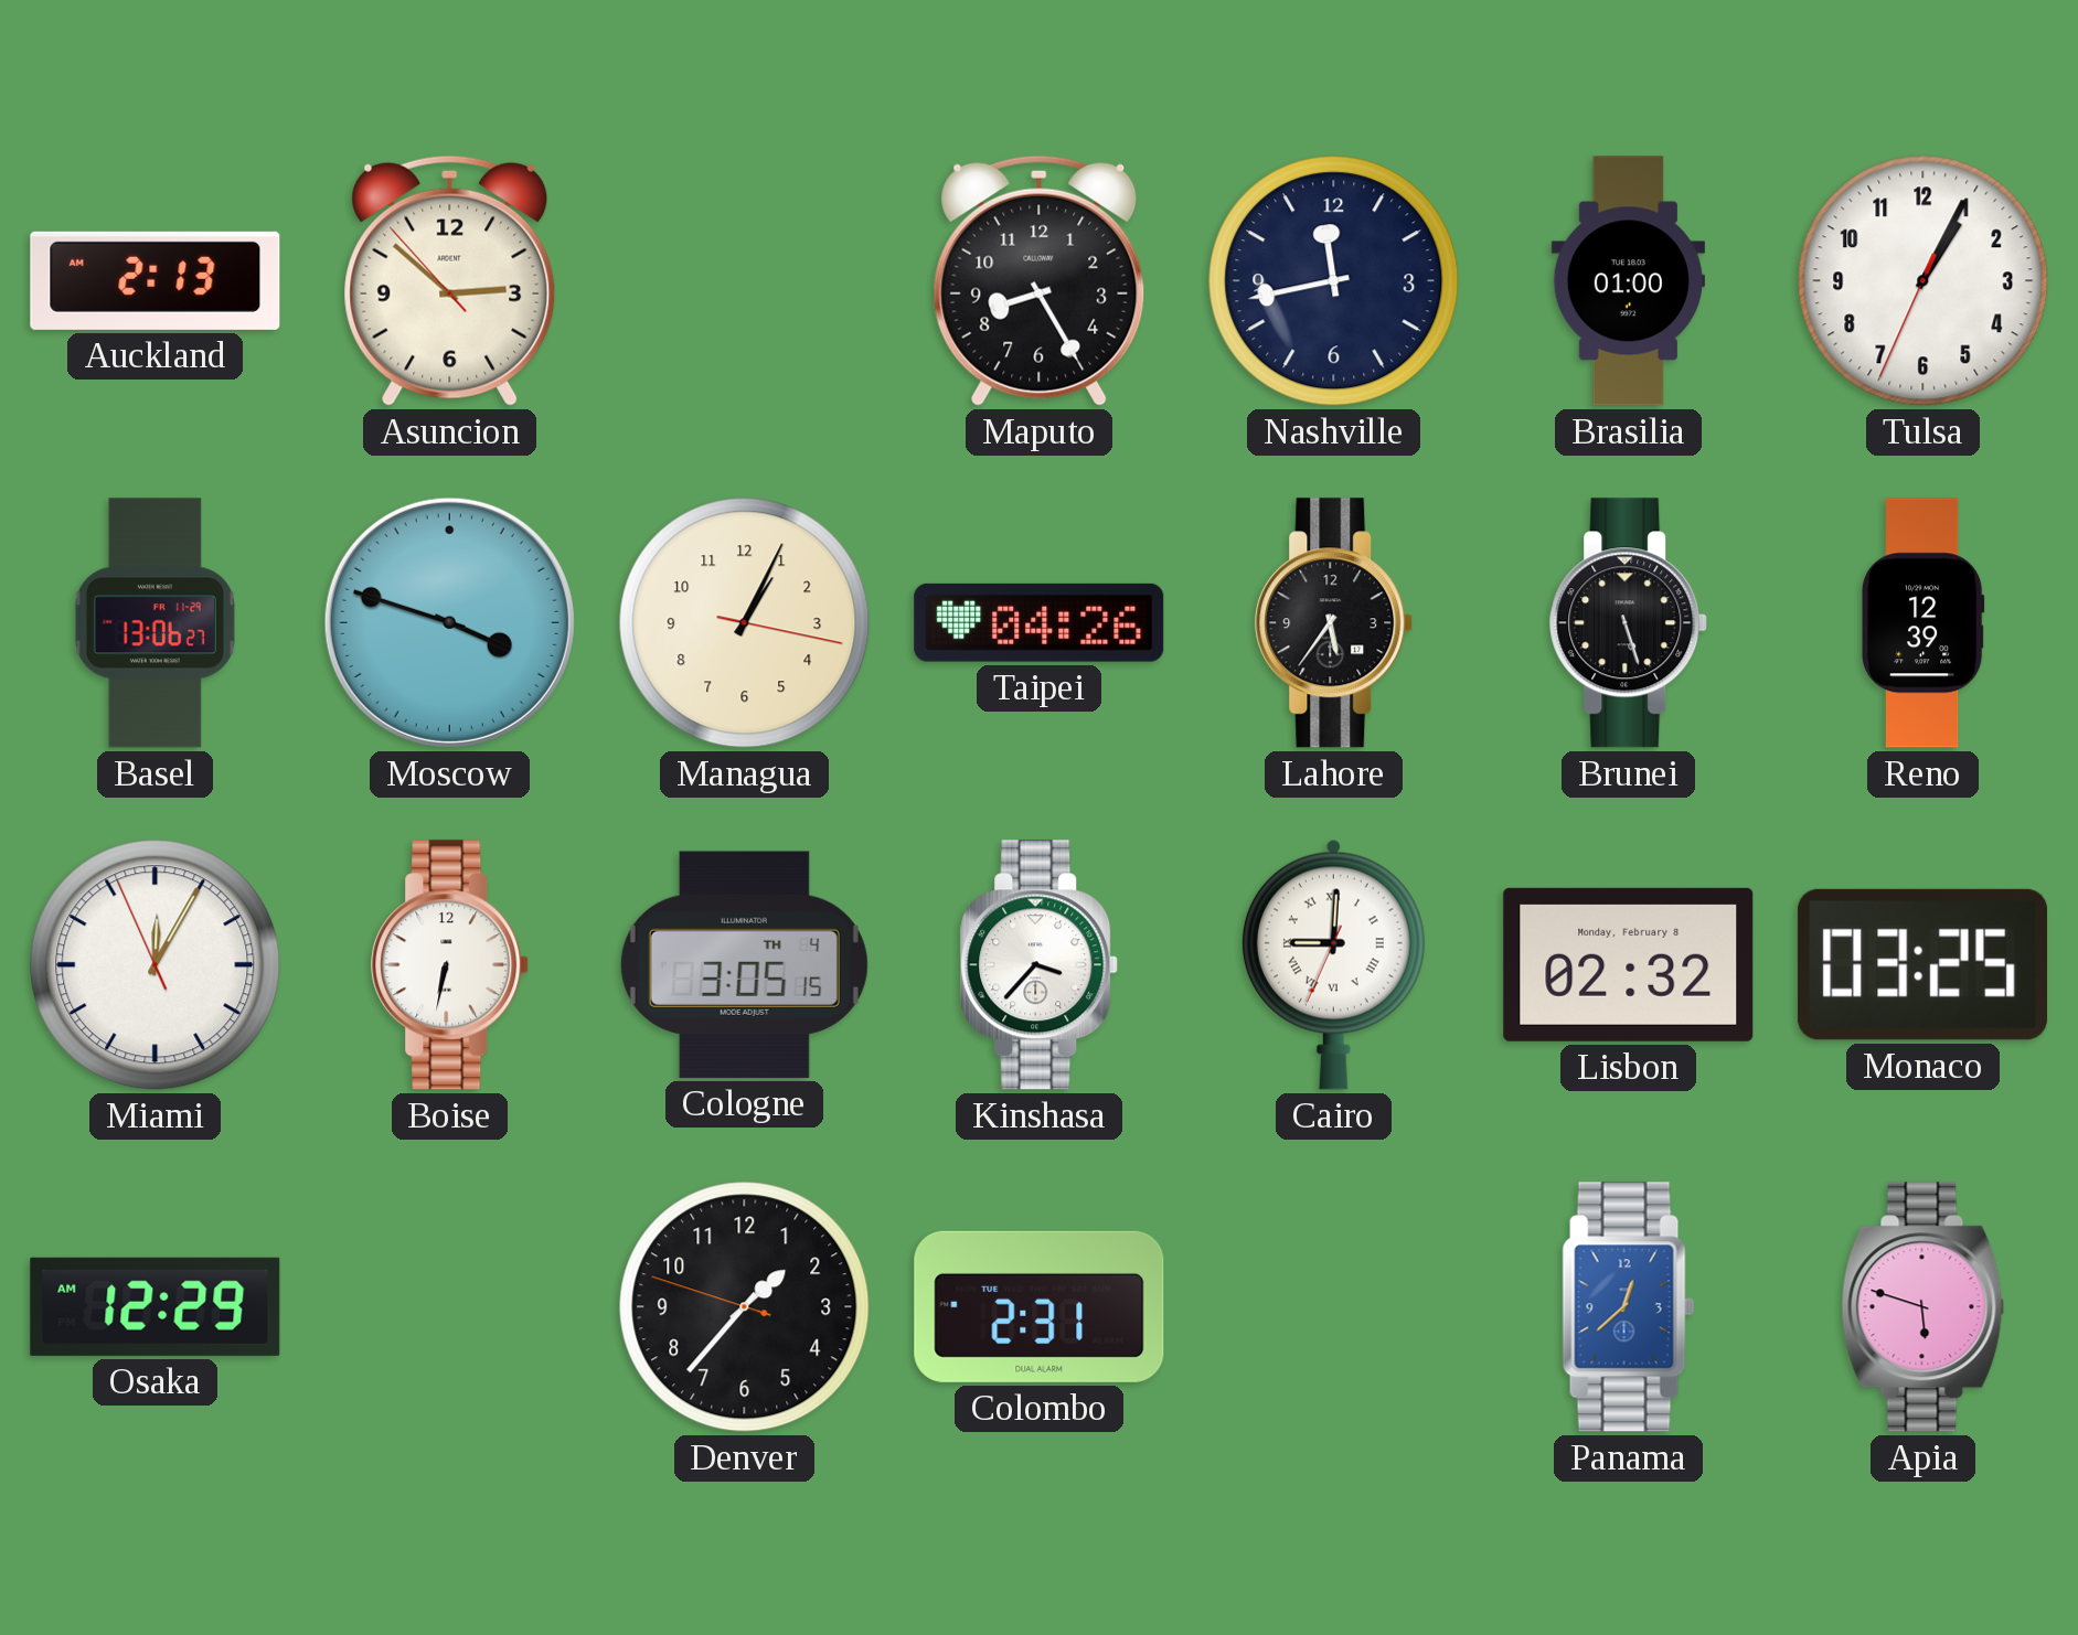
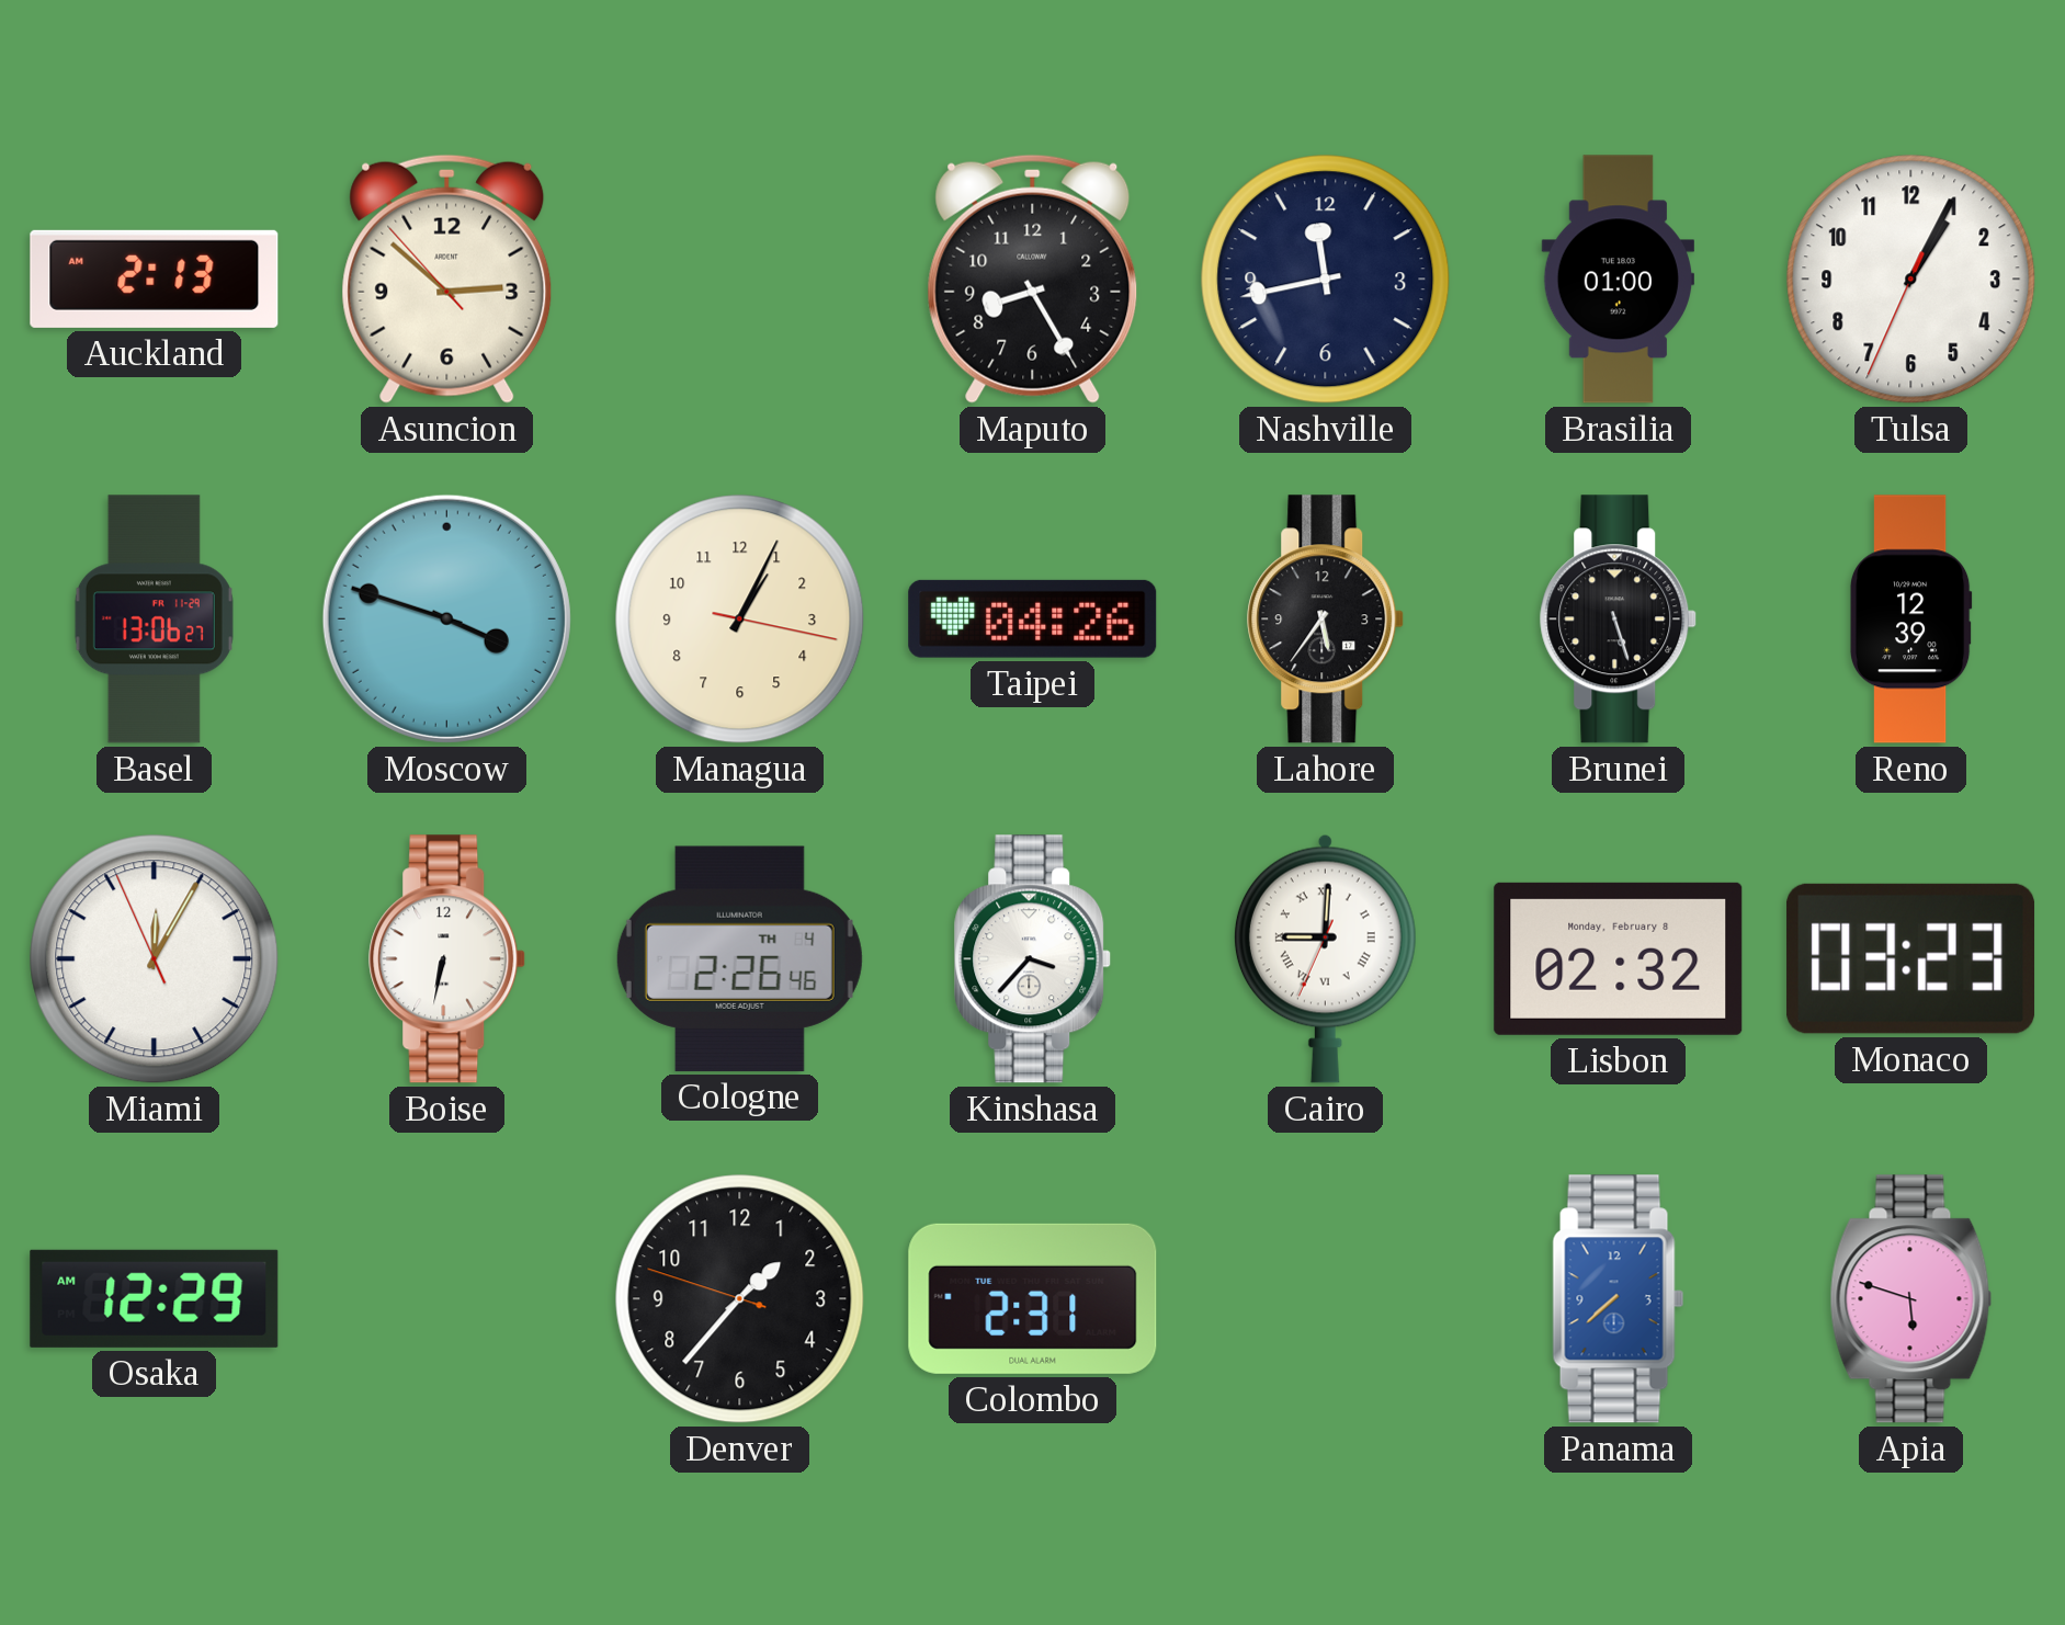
Cologne: 3:05 -> 2:26 (739, 958)
Monaco: 03:25 -> 03:23 (1911, 958)
Panama: 12:38 -> 7:38 (1619, 1299)
